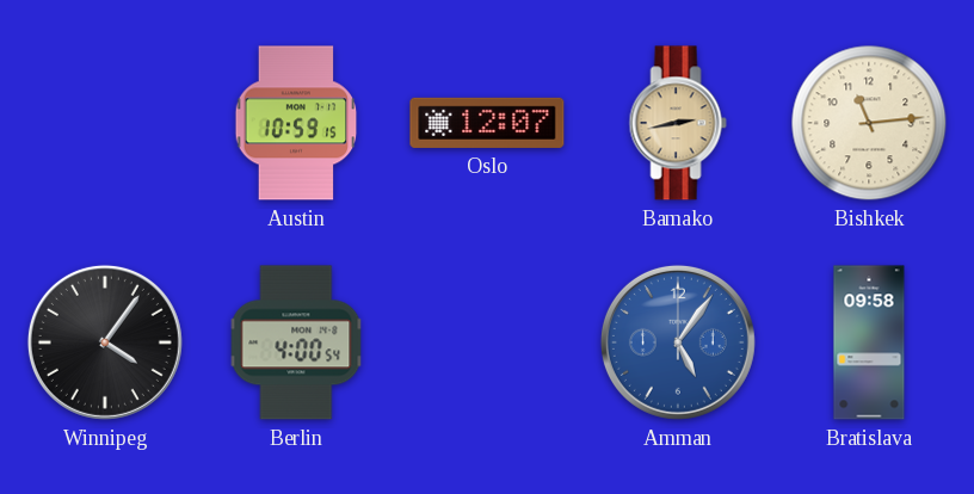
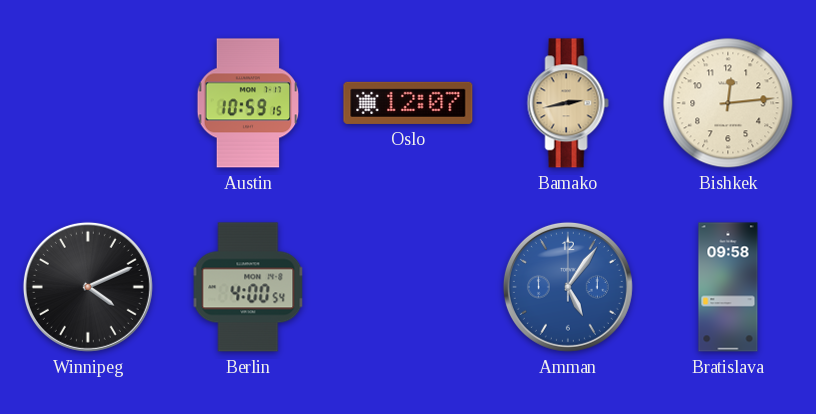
Bishkek: 11:14 -> 12:14 (728, 103)
Winnipeg: 4:06 -> 4:11 (88, 287)
